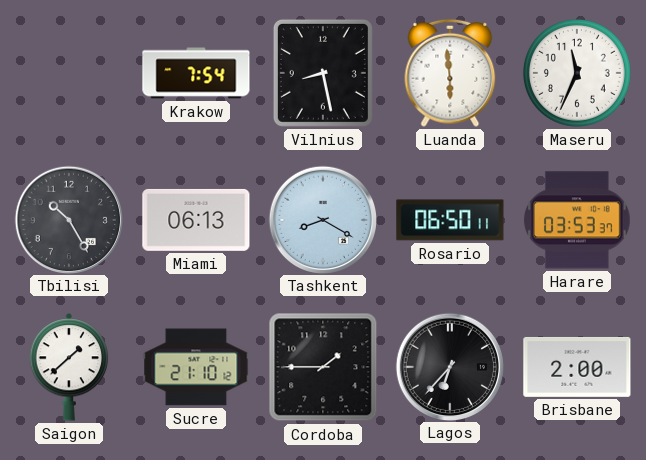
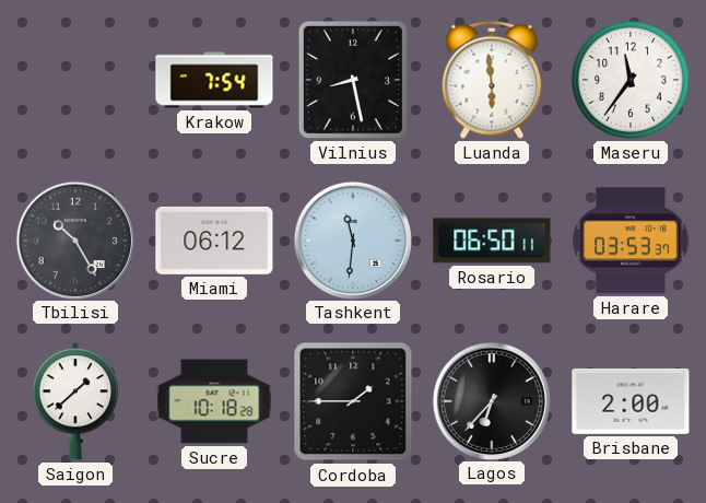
Maseru: 11:34 -> 11:36 (631, 80)
Miami: 06:13 -> 06:12 (214, 241)
Tashkent: 8:20 -> 11:31 (352, 239)
Sucre: 21:10 -> 10:18 (214, 401)
